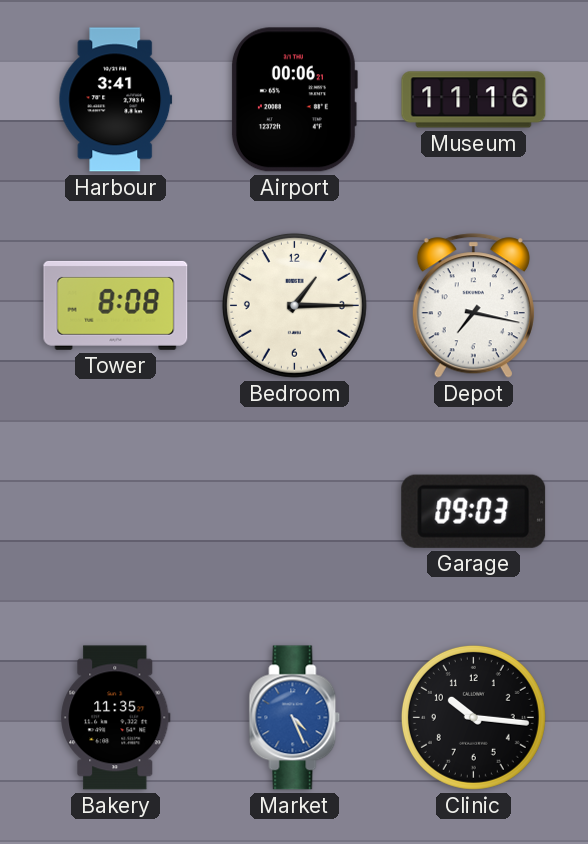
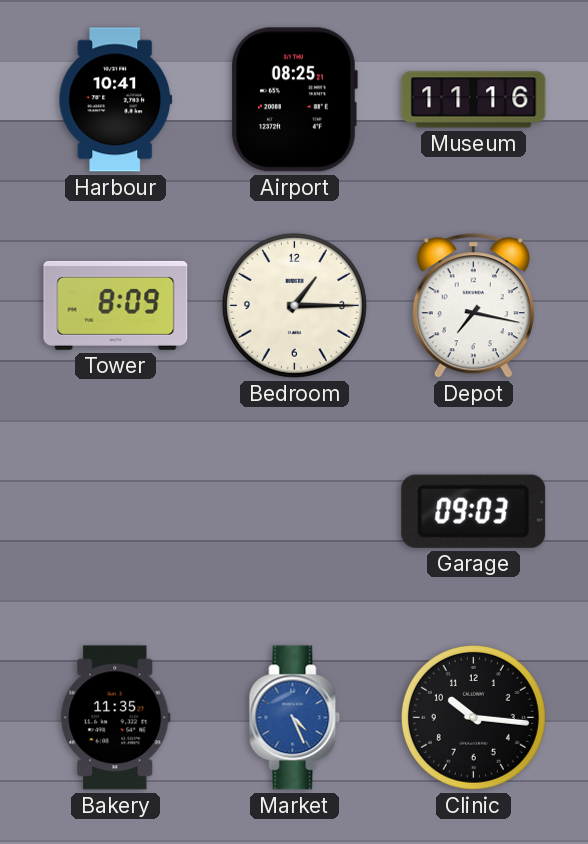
Harbour: 3:41 -> 10:41 (116, 100)
Airport: 00:06 -> 08:25 (294, 100)
Tower: 8:08 -> 8:09 (116, 305)
